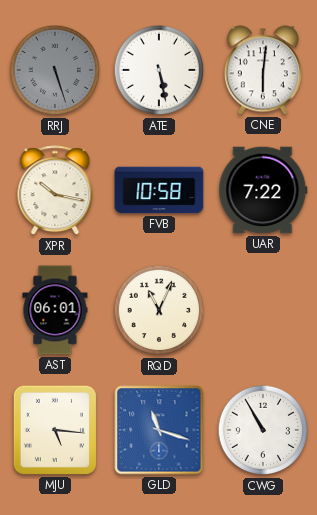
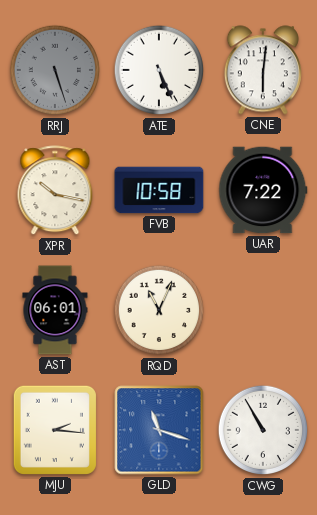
ATE: 5:28 -> 5:26 (159, 70)
MJU: 5:16 -> 2:16 (55, 430)
